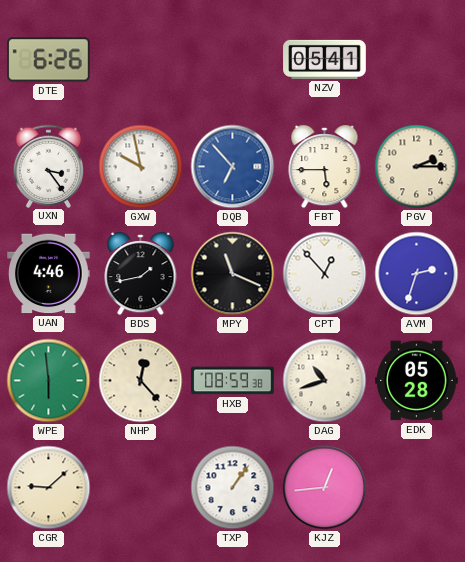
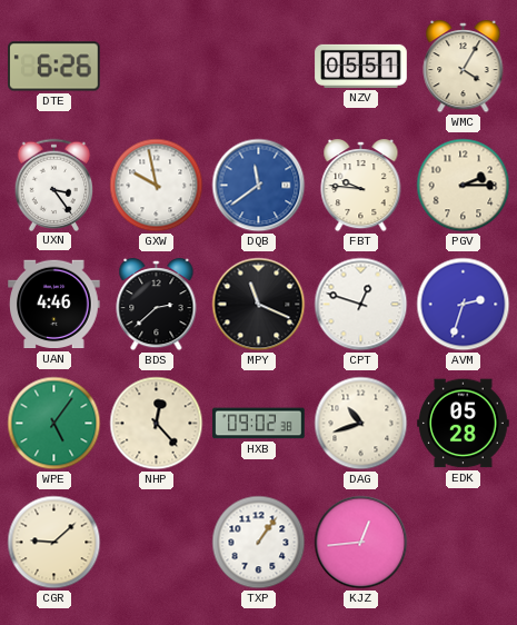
NZV: 05:41 -> 05:51 (361, 66)
WMC: none -> 4:05 (464, 68)
DQB: 6:53 -> 11:39 (259, 186)
FBT: 5:45 -> 9:46 (361, 187)
BDS: 1:43 -> 2:38 (157, 306)
CPT: 12:53 -> 12:48 (361, 305)
WPE: 5:59 -> 5:06 (54, 424)
HXB: 08:59 -> 09:02 (259, 424)
